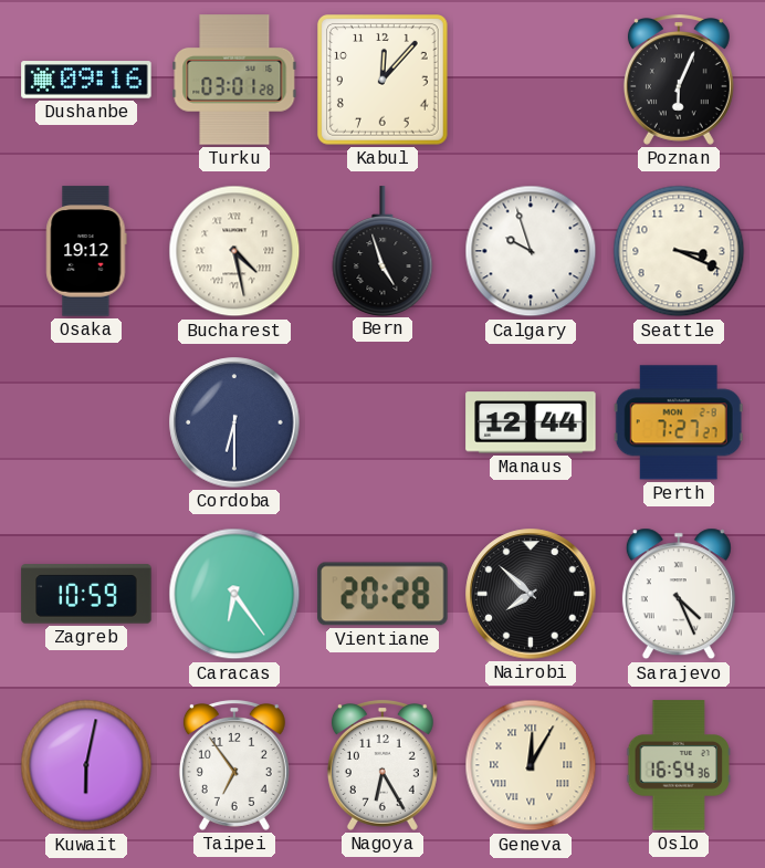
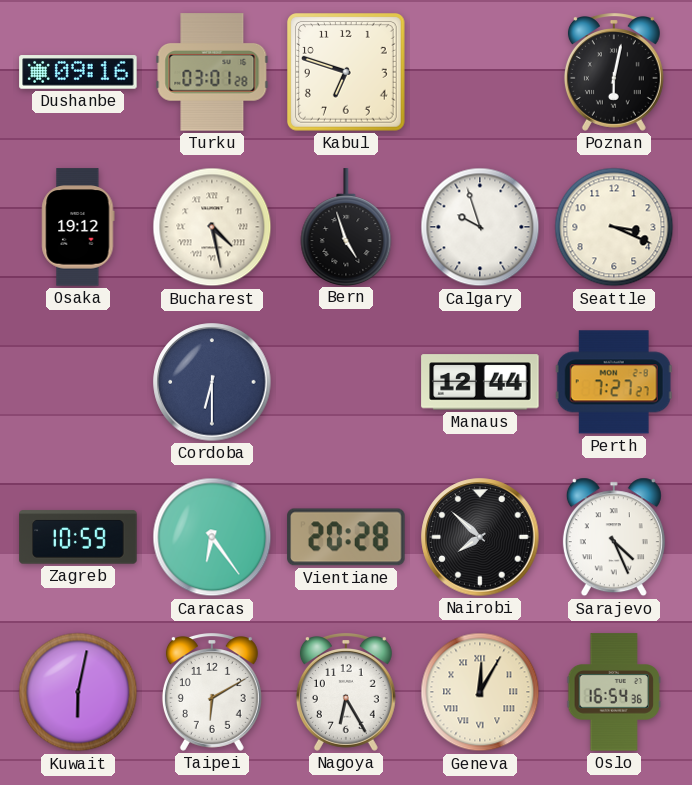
Kabul: 12:07 -> 6:48 (347, 73)
Poznan: 6:04 -> 6:02 (614, 72)
Taipei: 6:54 -> 6:10 (212, 692)
